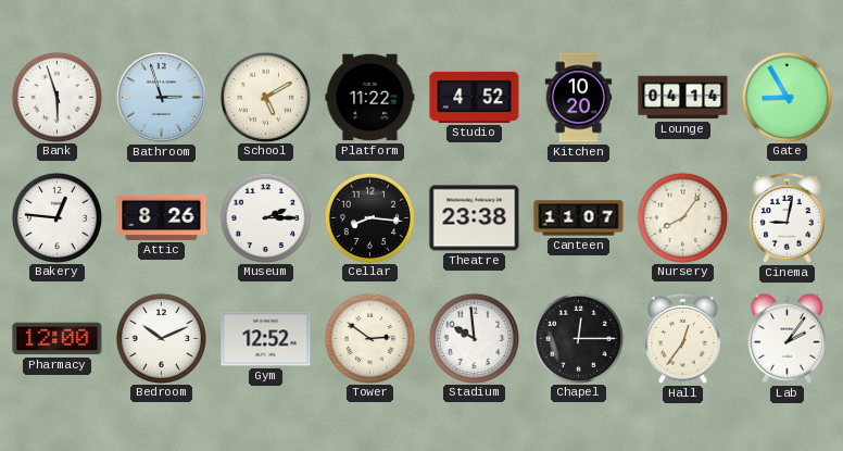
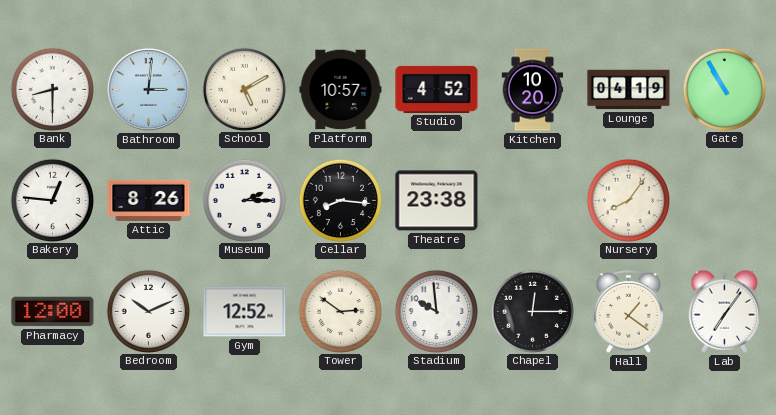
Bank: 5:57 -> 8:30 (52, 89)
Bathroom: 2:57 -> 3:01 (148, 89)
Platform: 11:22 -> 10:57 (341, 90)
Lounge: 04:14 -> 04:19 (629, 90)
Gate: 8:55 -> 10:55 (724, 89)
Canteen: 11:07 -> none (579, 218)
Cinema: 9:02 -> none (788, 218)
Hall: 12:36 -> 1:21 (629, 312)
Lab: 2:06 -> 7:06 (725, 311)
